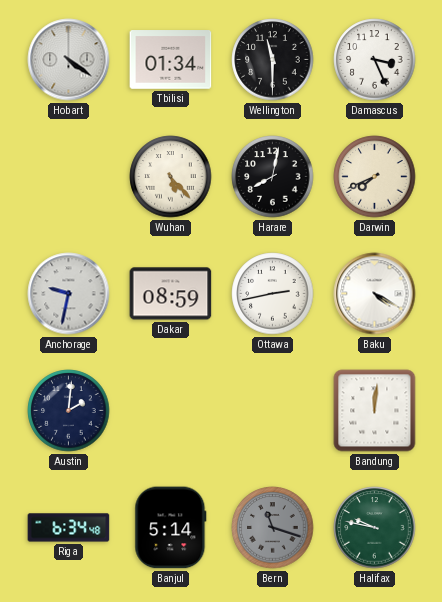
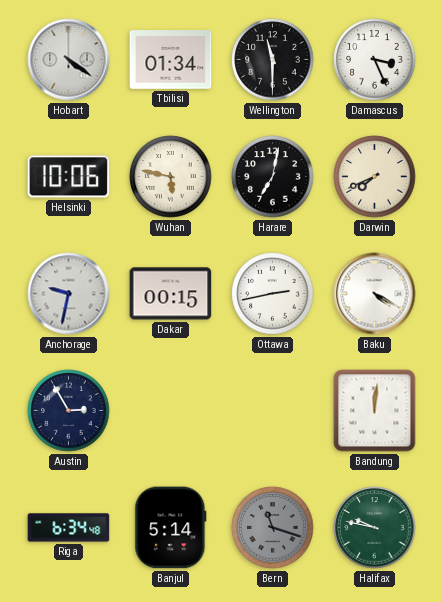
Helsinki: none -> 10:06 (69, 177)
Wuhan: 5:23 -> 5:47 (171, 177)
Harare: 8:02 -> 7:02 (273, 177)
Dakar: 08:59 -> 00:15 (171, 294)
Austin: 2:01 -> 2:55 (69, 411)
